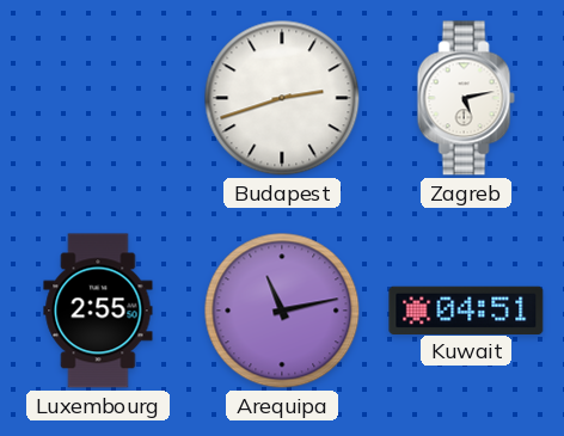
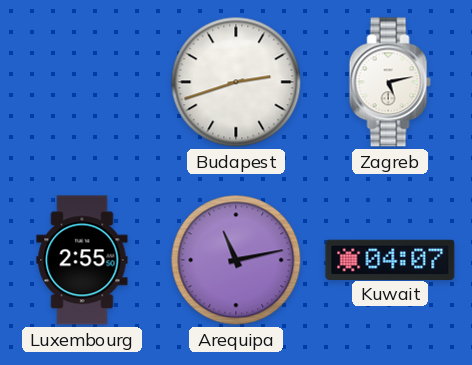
Kuwait: 04:51 -> 04:07 (390, 259)
